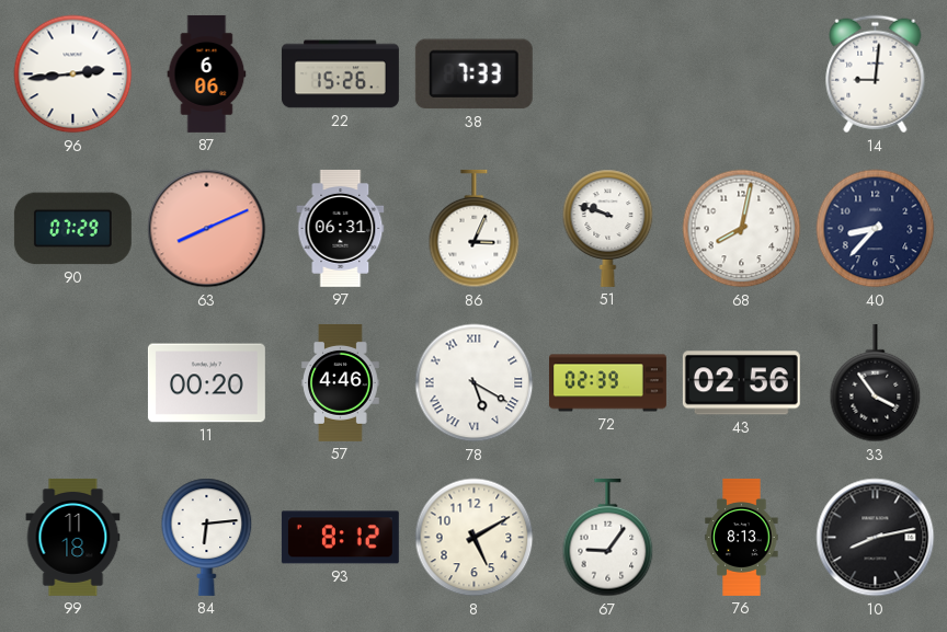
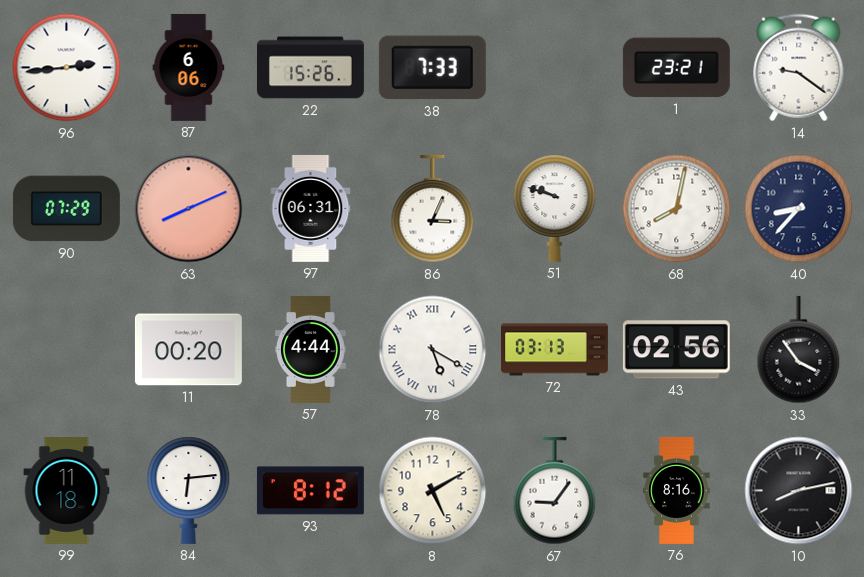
1: none -> 23:21 (676, 68)
14: 9:01 -> 9:21 (799, 68)
57: 4:46 -> 4:44 (311, 349)
72: 02:39 -> 03:13 (554, 350)
76: 8:13 -> 8:16 (677, 490)
